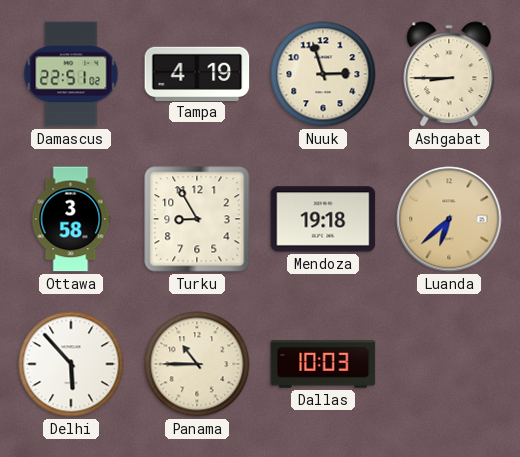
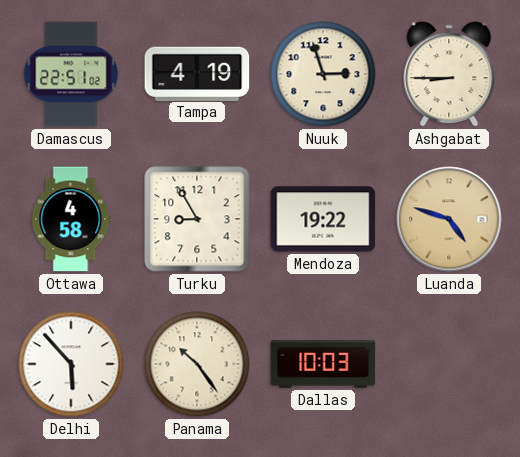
Ottawa: 3:58 -> 4:58 (71, 219)
Mendoza: 19:18 -> 19:22 (323, 219)
Luanda: 6:38 -> 4:48 (449, 219)
Panama: 10:45 -> 10:24 (197, 364)
